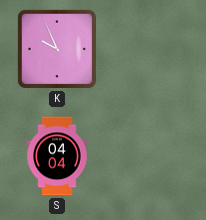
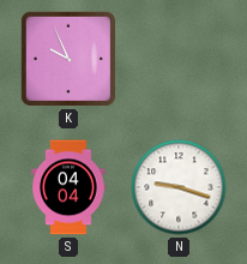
N: none -> 9:18 (179, 187)
